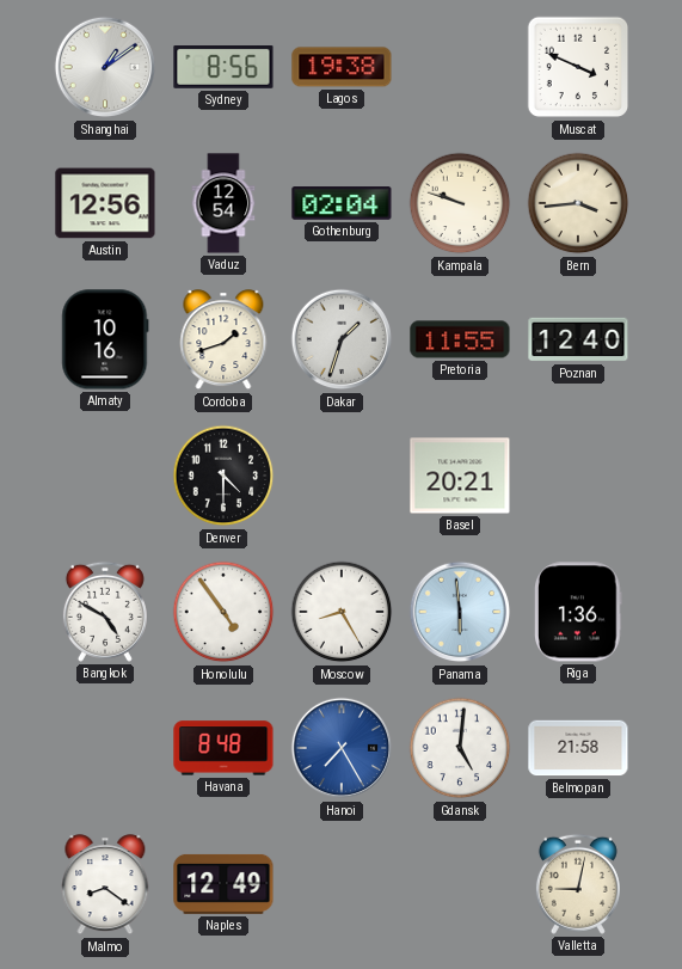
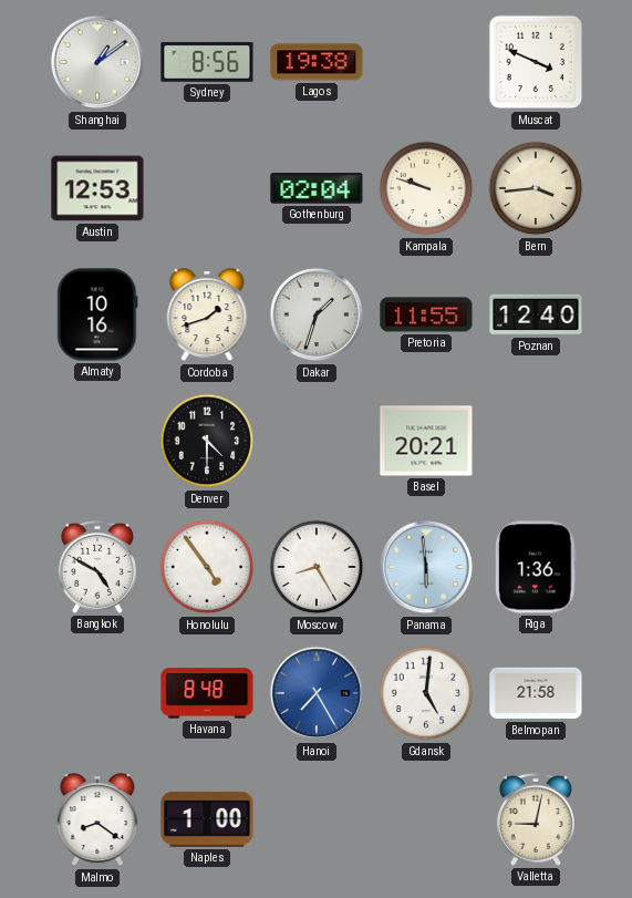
Austin: 12:56 -> 12:53 (97, 188)
Vaduz: 12:54 -> none (223, 203)
Naples: 12:49 -> 1:00 (207, 819)
